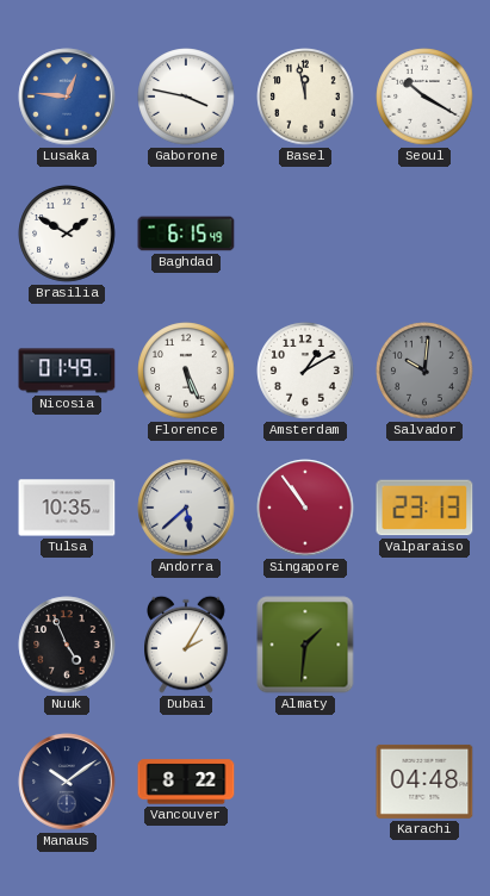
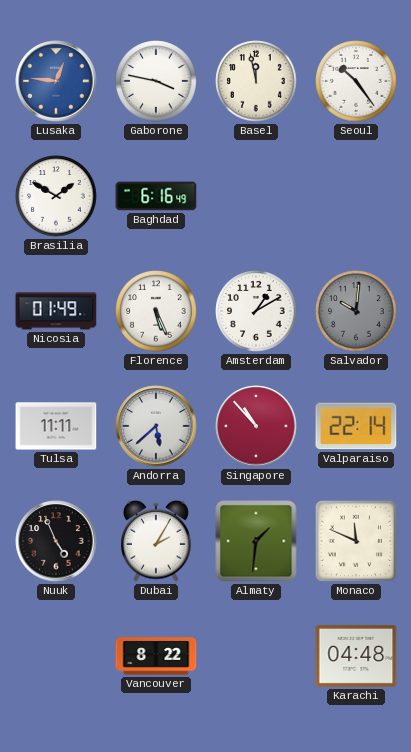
Seoul: 10:20 -> 10:24 (356, 81)
Baghdad: 6:15 -> 6:16 (156, 196)
Tulsa: 10:35 -> 11:11 (56, 426)
Singapore: 10:54 -> 10:53 (256, 426)
Valparaiso: 23:13 -> 22:14 (356, 426)
Monaco: none -> 11:49 (356, 541)
Manaus: 10:09 -> none (67, 782)
